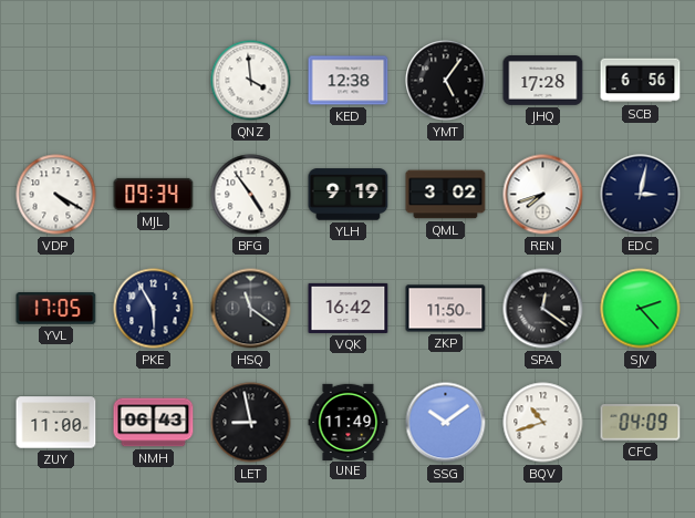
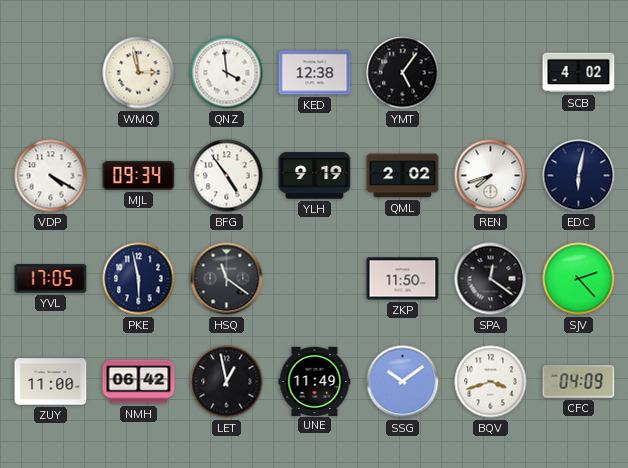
WMQ: none -> 2:58 (139, 73)
JHQ: 17:28 -> none (543, 81)
SCB: 6:56 -> 4:02 (579, 73)
QML: 3:02 -> 2:02 (403, 176)
EDC: 3:02 -> 6:02 (579, 176)
PKE: 5:55 -> 5:58 (139, 279)
VQK: 16:42 -> none (349, 308)
NMH: 06:43 -> 06:42 (139, 382)
LET: 8:58 -> 12:58 (227, 382)
BQV: 10:42 -> 3:42 (491, 382)
